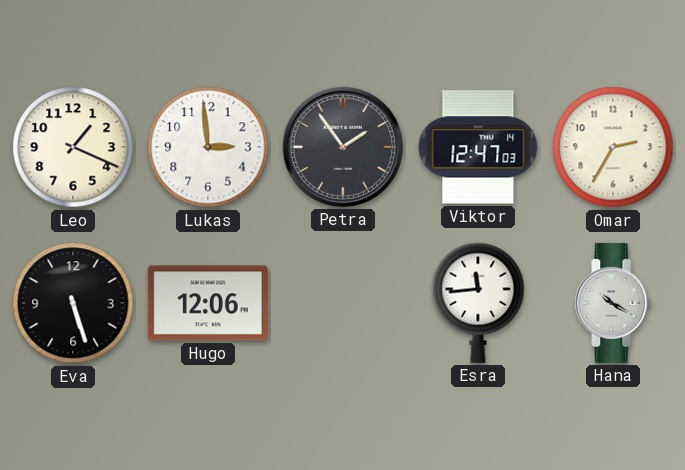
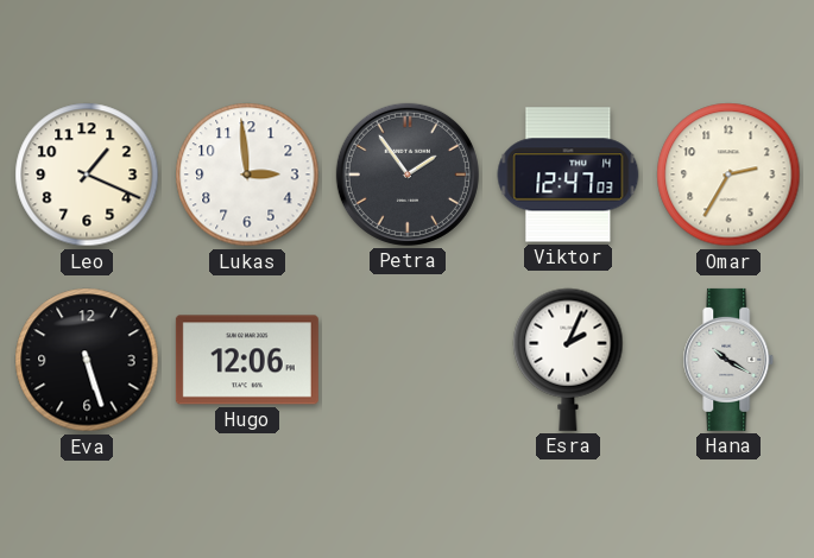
Esra: 11:44 -> 2:04 (568, 360)
